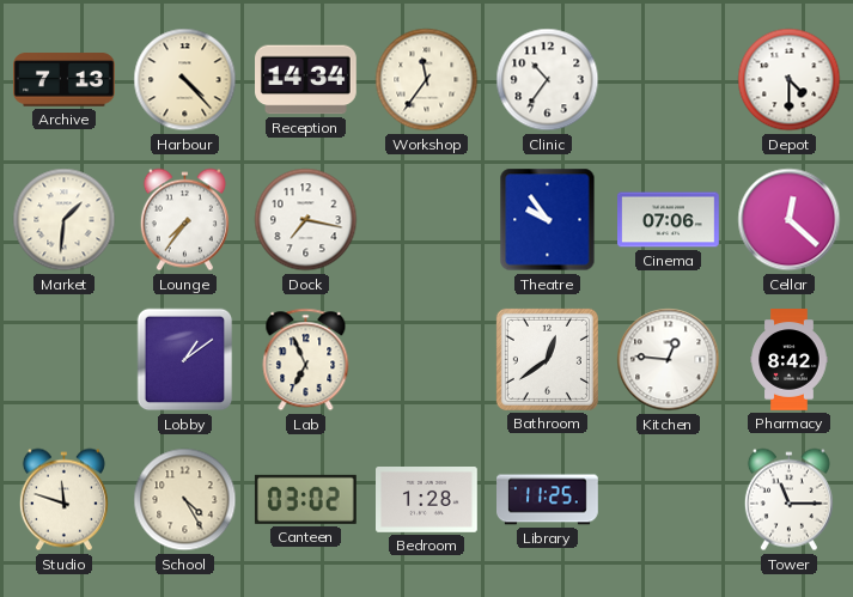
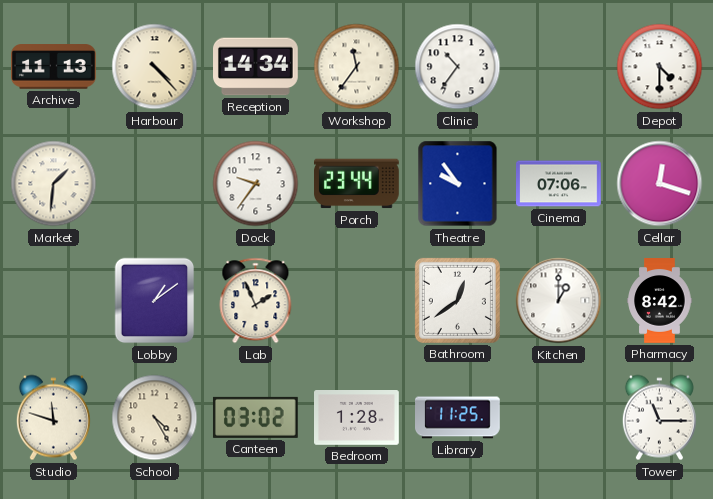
Archive: 7:13 -> 11:13 (54, 67)
Lounge: 7:36 -> none (184, 220)
Dock: 7:17 -> 9:36 (256, 184)
Porch: none -> 23:44 (357, 184)
Cellar: 12:22 -> 12:18 (660, 184)
Lab: 6:56 -> 1:56 (256, 301)
Kitchen: 12:46 -> 1:00 (559, 301)
